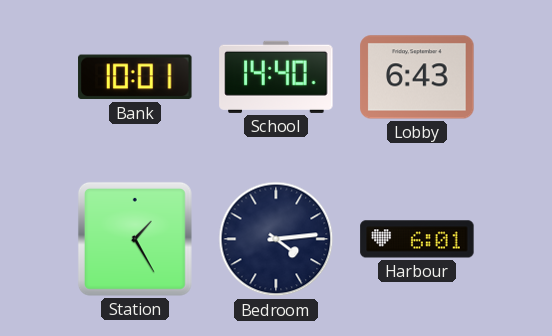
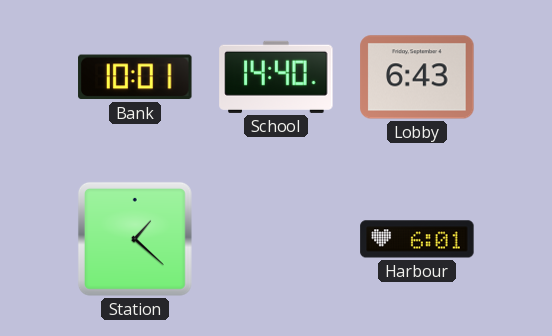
Station: 1:25 -> 1:22 (135, 239)
Bedroom: 4:14 -> none (276, 239)
